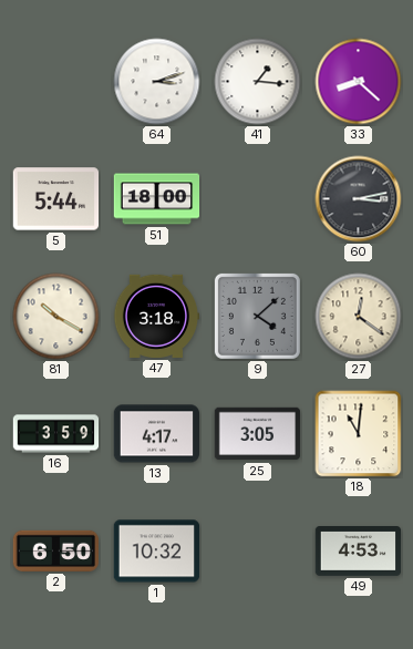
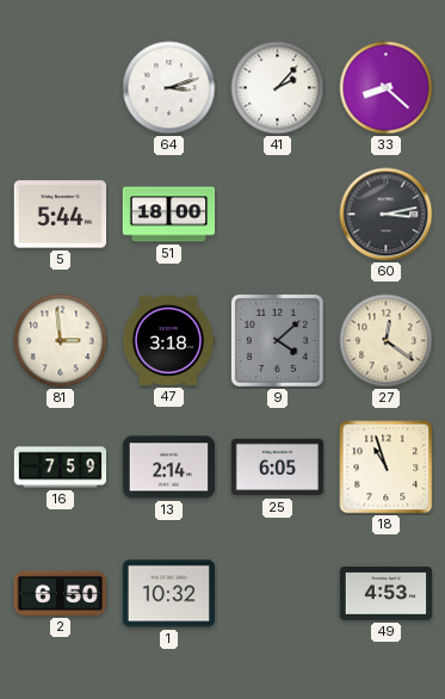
41: 1:16 -> 2:07 (278, 88)
81: 10:20 -> 2:59 (61, 341)
16: 3:59 -> 7:59 (61, 468)
13: 4:17 -> 2:14 (169, 468)
25: 3:05 -> 6:05 (278, 468)
18: 11:01 -> 10:57 (387, 468)
